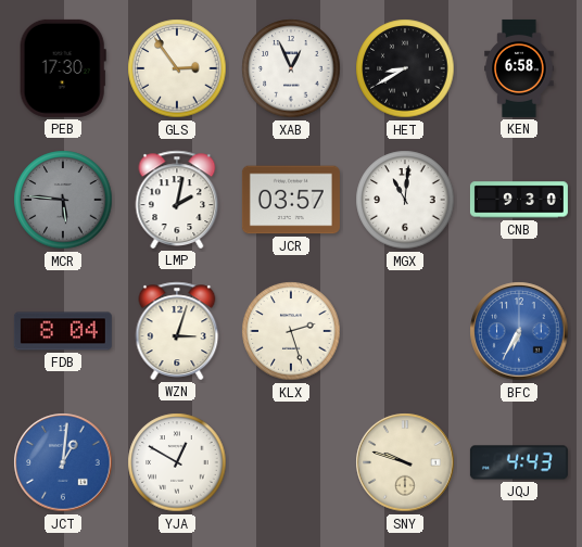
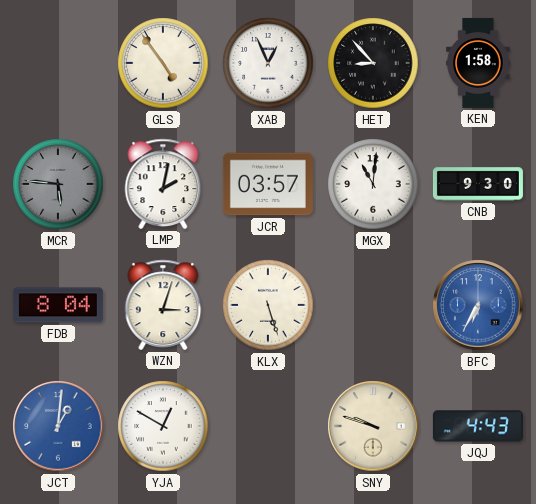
PEB: 17:30 -> none (63, 68)
GLS: 2:54 -> 4:54 (163, 63)
HET: 8:40 -> 8:53 (373, 63)
KEN: 6:58 -> 1:58 (478, 63)
KLX: 2:27 -> 5:27 (268, 305)
